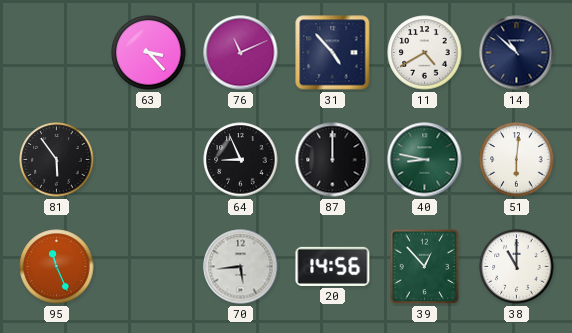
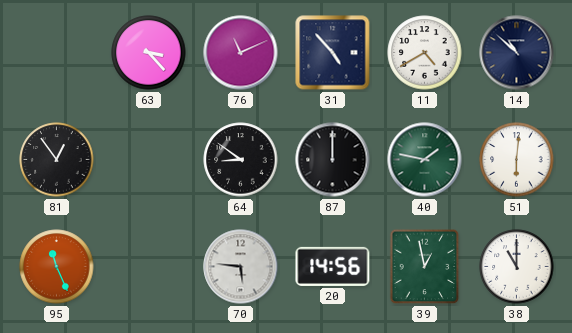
81: 5:54 -> 12:54 (57, 160)
64: 8:56 -> 8:51 (241, 160)
40: 8:47 -> 1:47 (425, 160)
70: 5:44 -> 5:46 (241, 267)
39: 12:53 -> 12:58 (425, 267)
